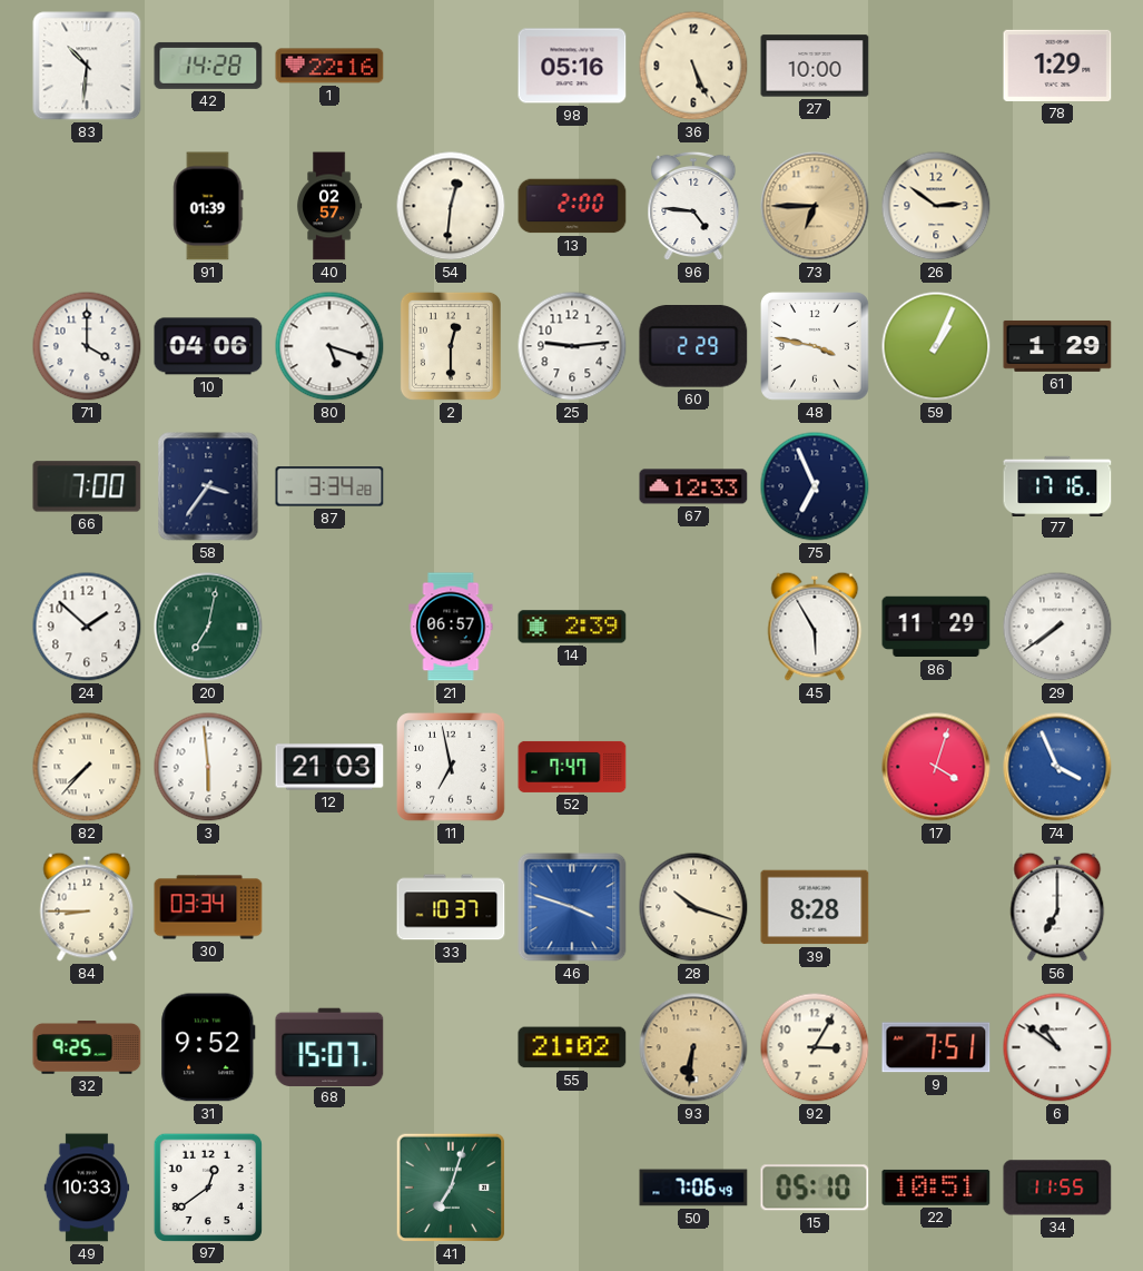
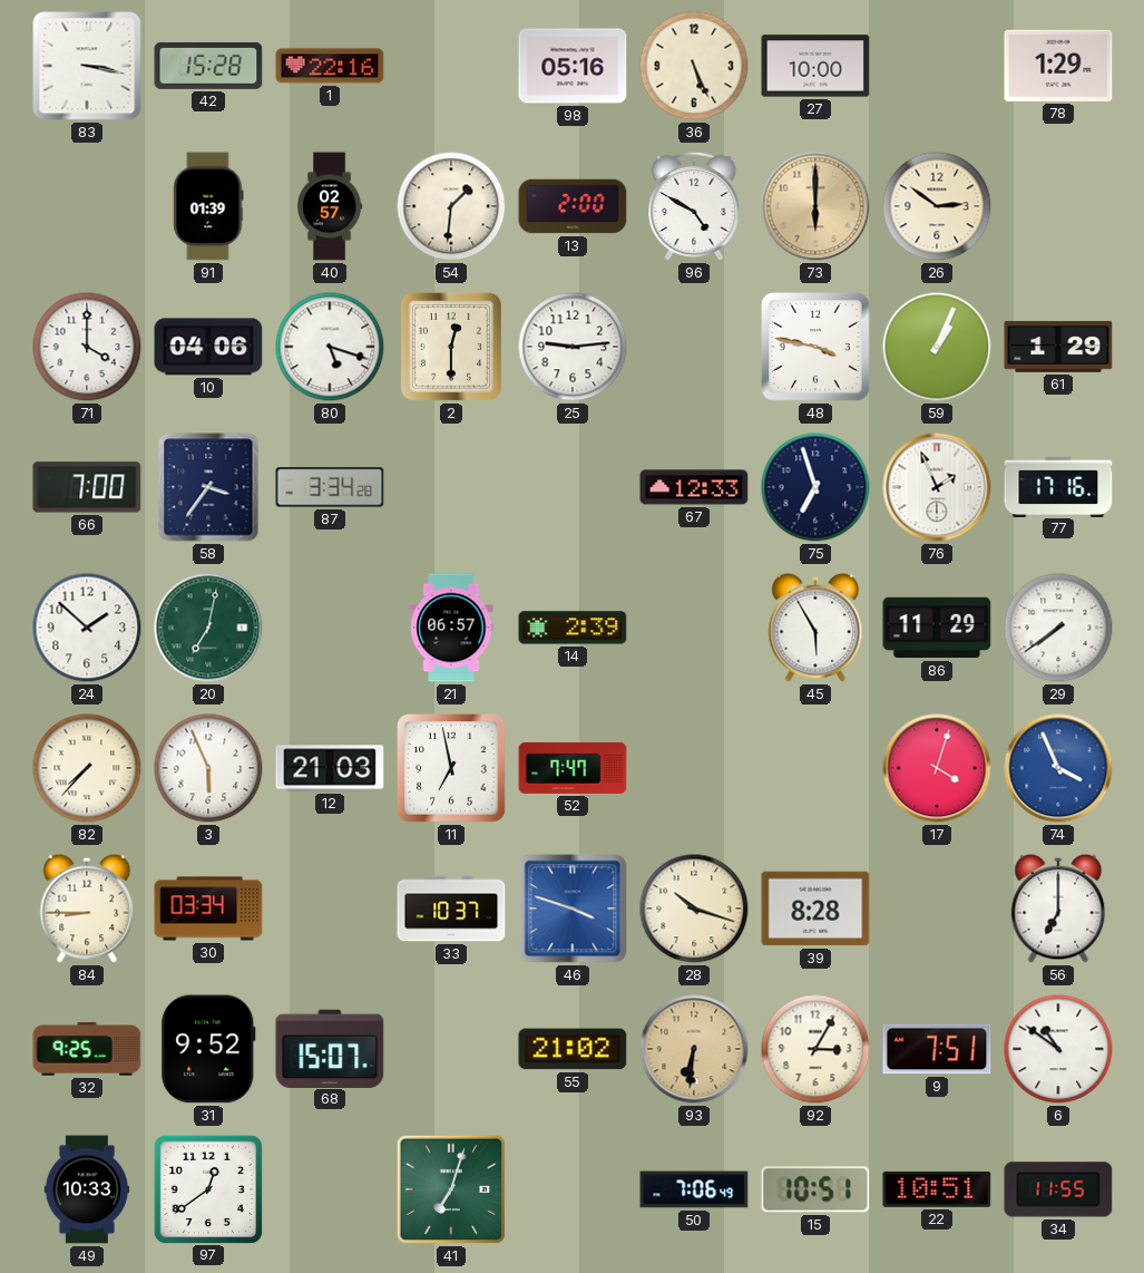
83: 10:31 -> 3:17 (87, 66)
42: 14:28 -> 15:28 (208, 66)
54: 12:31 -> 1:31 (451, 206)
96: 4:46 -> 4:50 (694, 206)
73: 6:45 -> 6:00 (815, 206)
60: 2:29 -> none (693, 347)
75: 6:56 -> 6:57 (815, 487)
76: none -> 1:56 (937, 487)
3: 5:59 -> 5:56 (208, 768)
15: 05:10 -> 10:51 (815, 1189)
